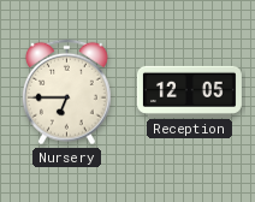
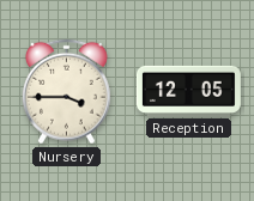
Nursery: 6:45 -> 3:45 (67, 92)
